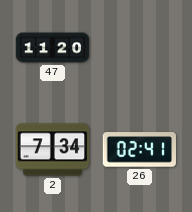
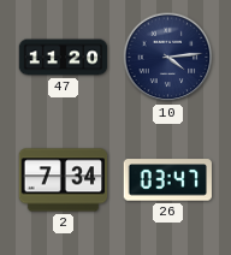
10: none -> 4:14 (168, 58)
26: 02:41 -> 03:47 (167, 180)
